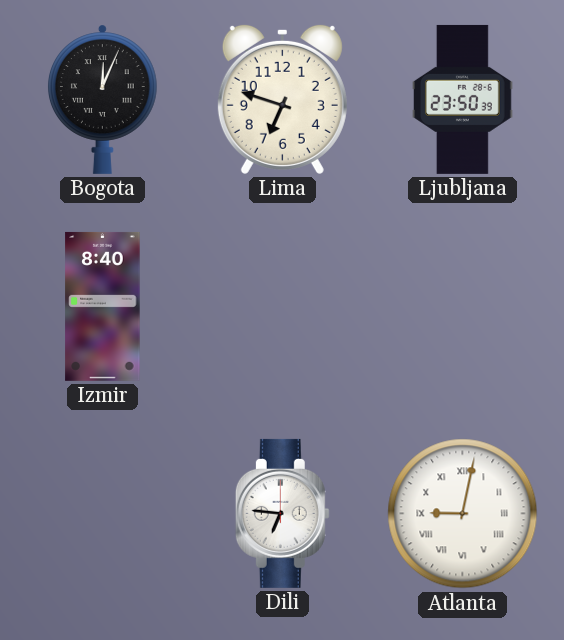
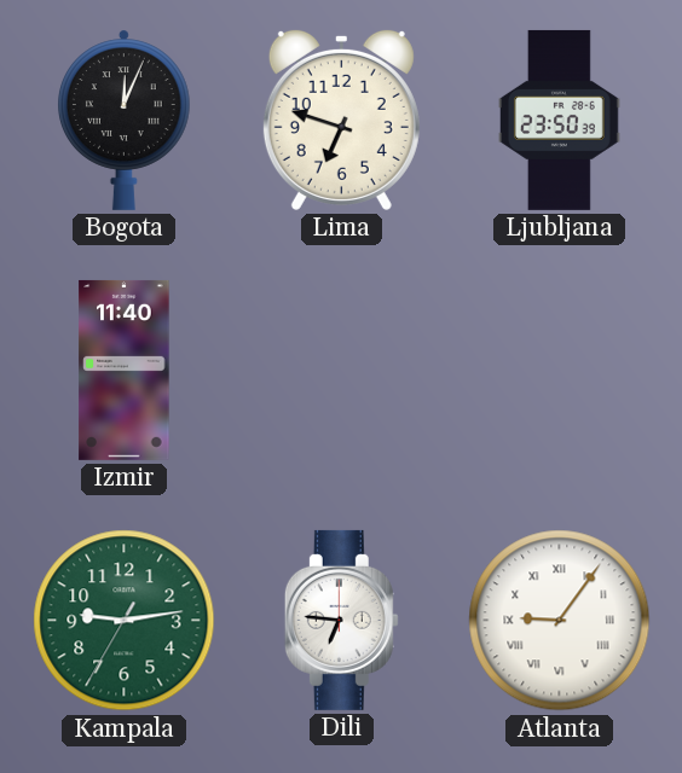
Izmir: 8:40 -> 11:40 (125, 370)
Kampala: none -> 9:13 (125, 621)
Atlanta: 9:02 -> 9:06 (560, 621)
